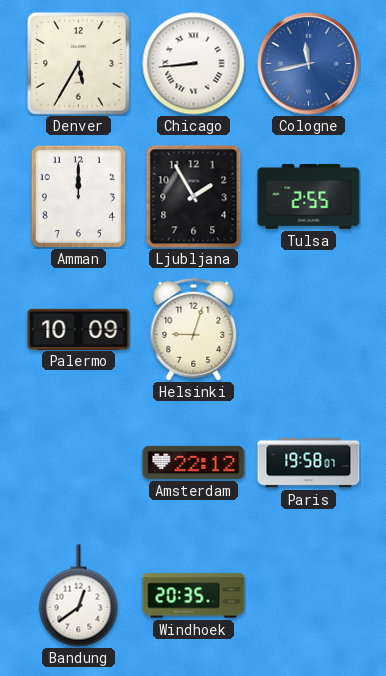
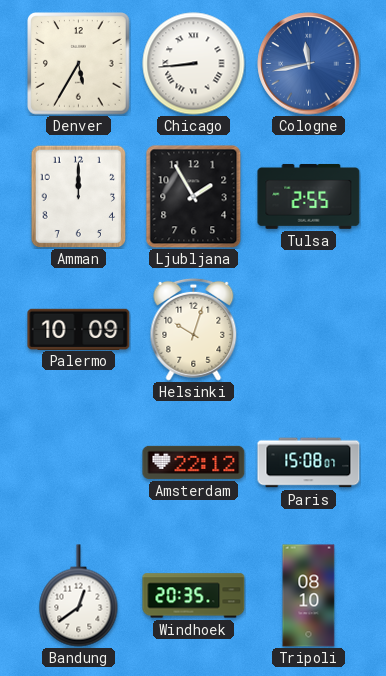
Helsinki: 9:03 -> 10:03 (194, 329)
Paris: 19:58 -> 15:08 (309, 463)
Tripoli: none -> 08:10 (309, 596)
